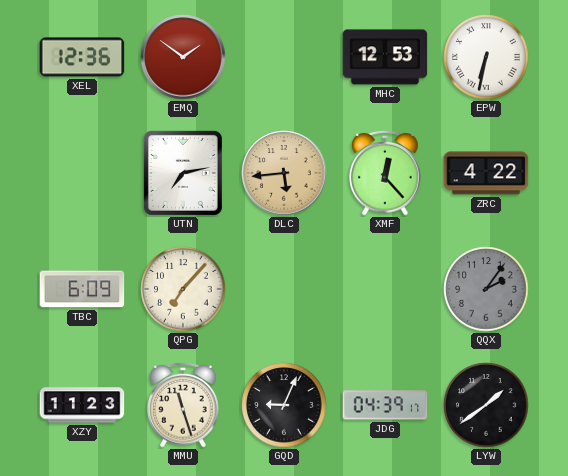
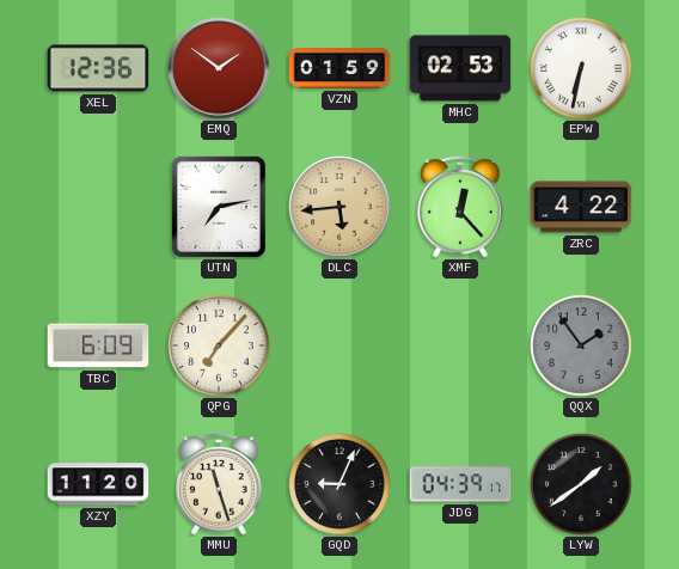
VZN: none -> 01:59 (339, 69)
MHC: 12:53 -> 02:53 (460, 68)
QQX: 2:06 -> 1:54 (581, 345)
XZY: 11:23 -> 11:20 (98, 484)
